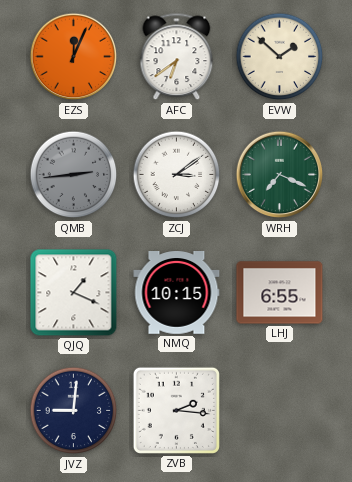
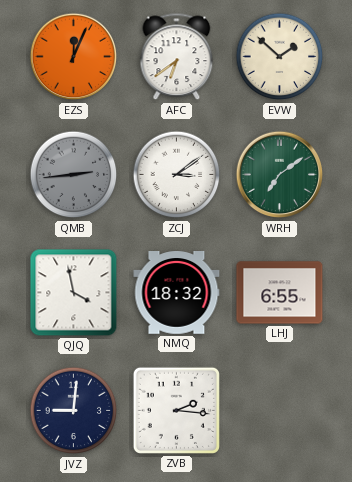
WRH: 7:19 -> 7:09 (280, 175)
QJQ: 1:19 -> 3:58 (74, 293)
NMQ: 10:15 -> 18:32 (177, 293)
